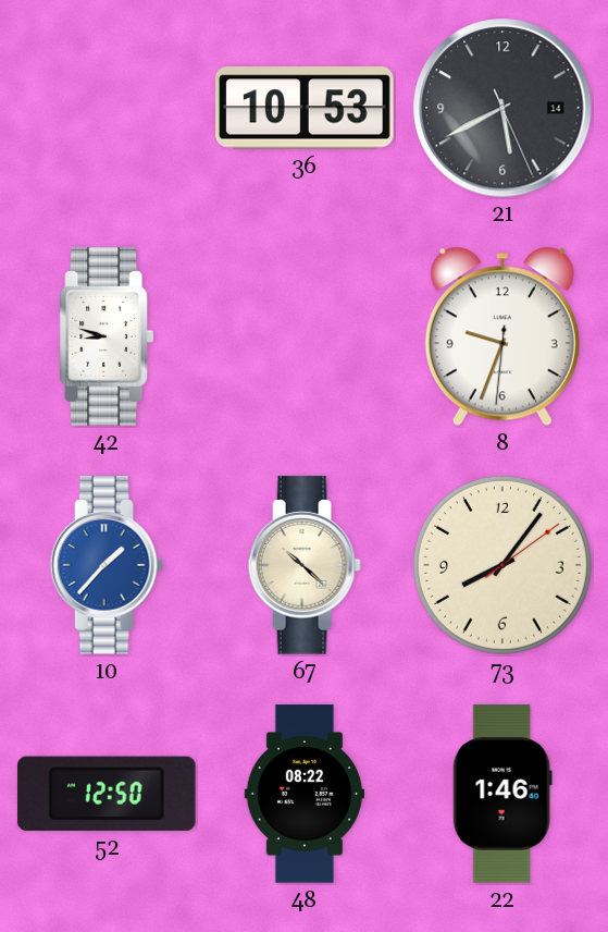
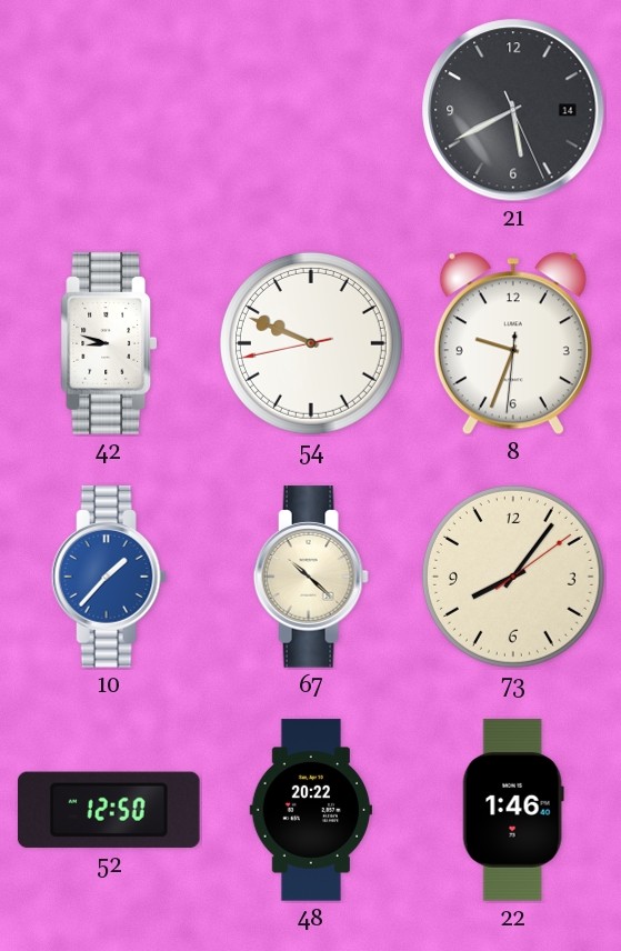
36: 10:53 -> none (305, 108)
54: none -> 9:48 (311, 343)
48: 08:22 -> 20:22 (310, 810)
